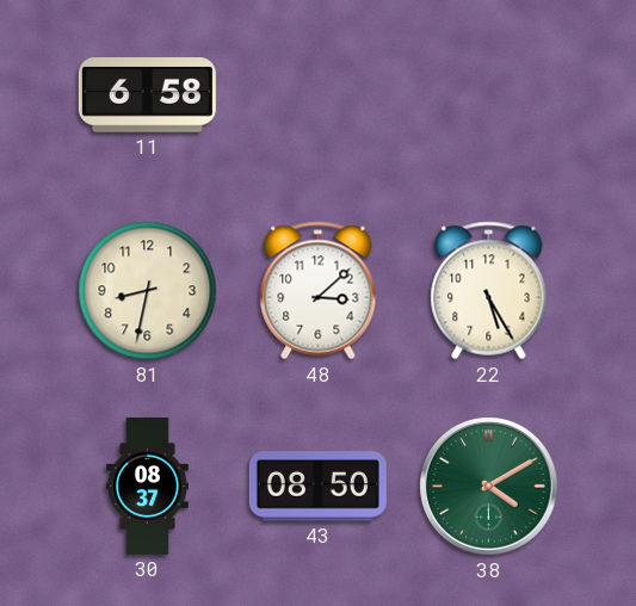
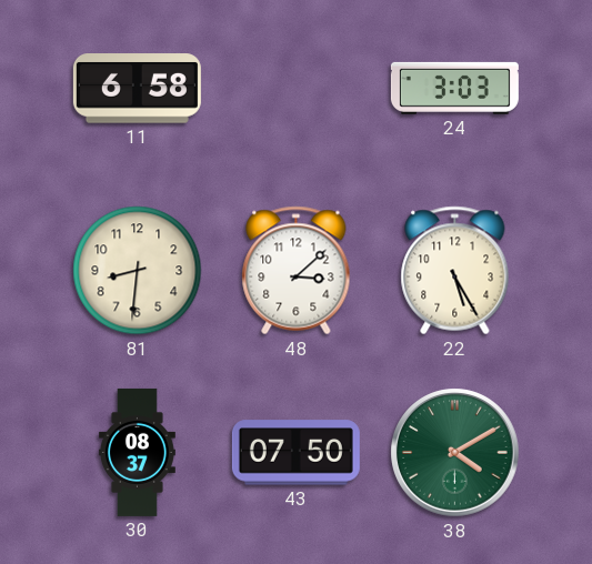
24: none -> 3:03 (454, 88)
81: 8:32 -> 8:31 (138, 271)
43: 08:50 -> 07:50 (295, 453)
